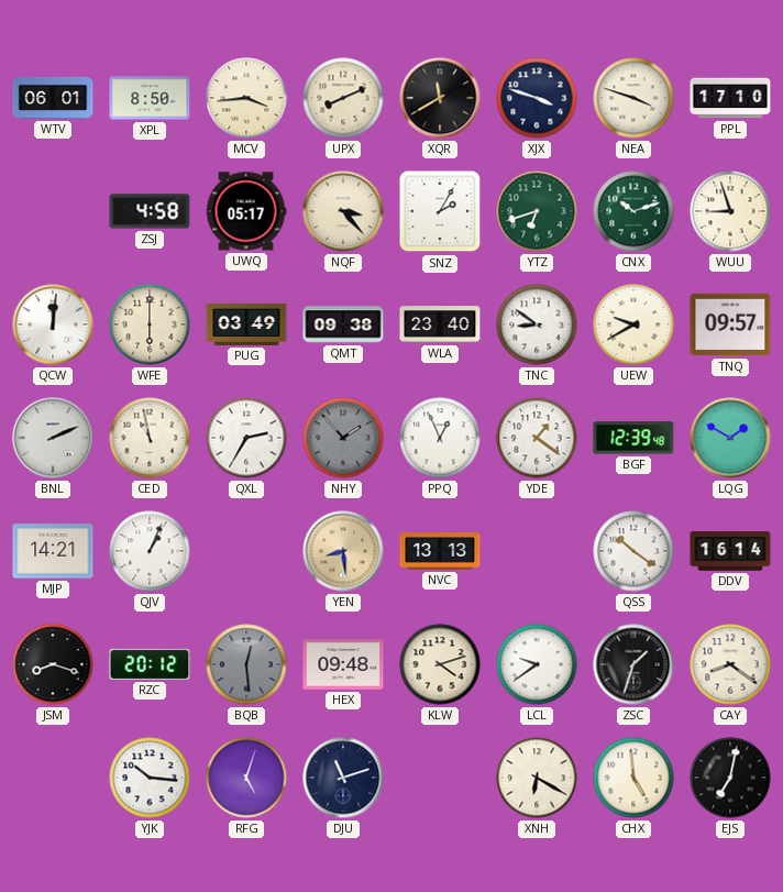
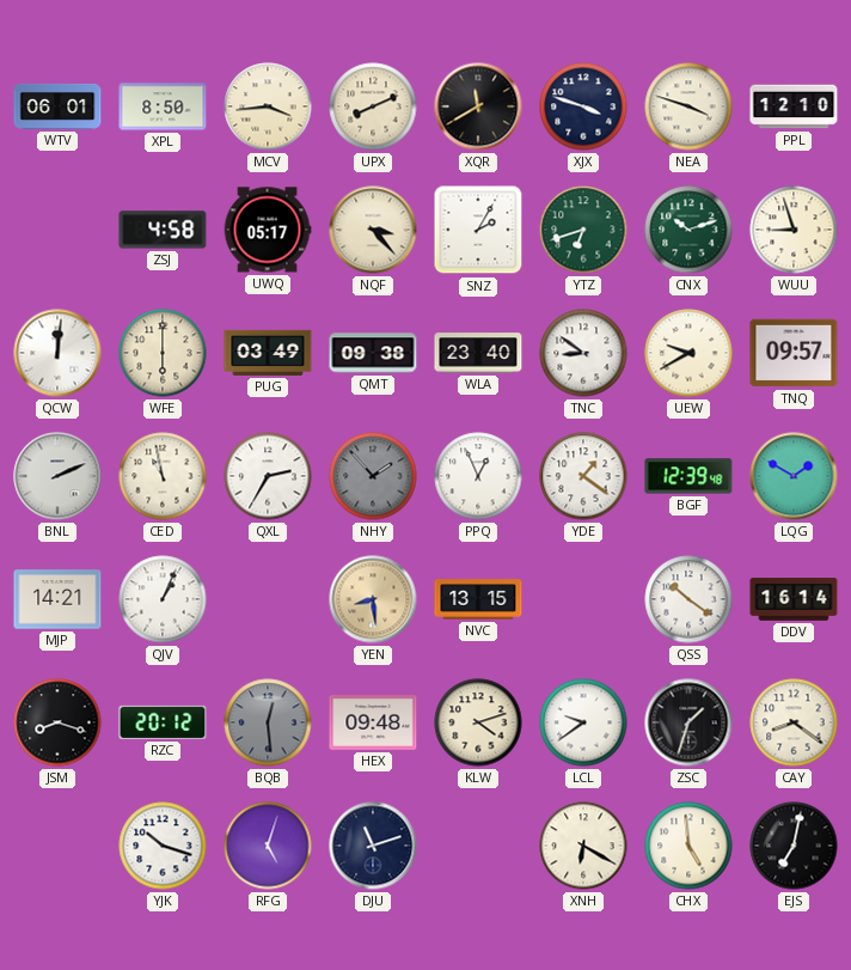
PPL: 17:10 -> 12:10 (794, 106)
NVC: 13:13 -> 13:15 (478, 599)
YJK: 10:16 -> 10:18 (163, 846)
